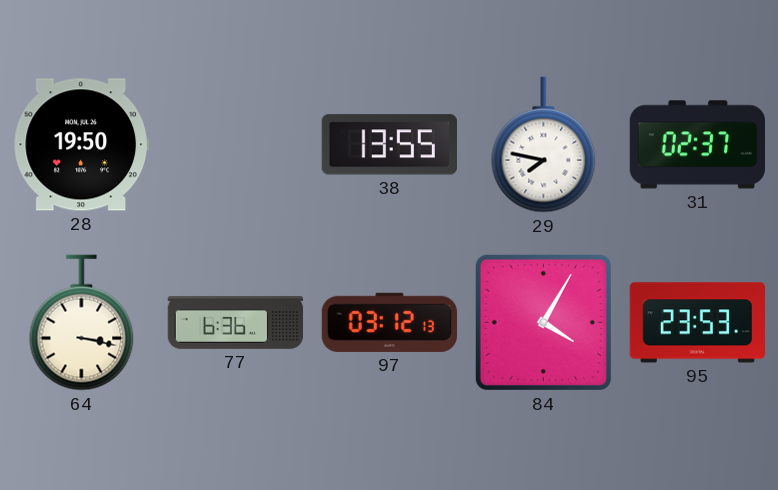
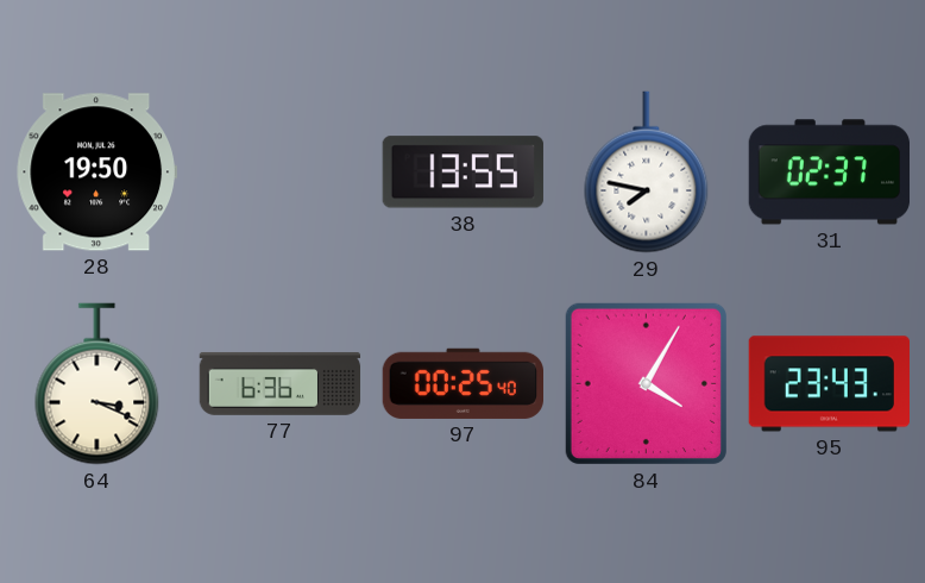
64: 3:17 -> 3:19 (97, 384)
97: 03:12 -> 00:25 (462, 383)
95: 23:53 -> 23:43 (829, 384)
